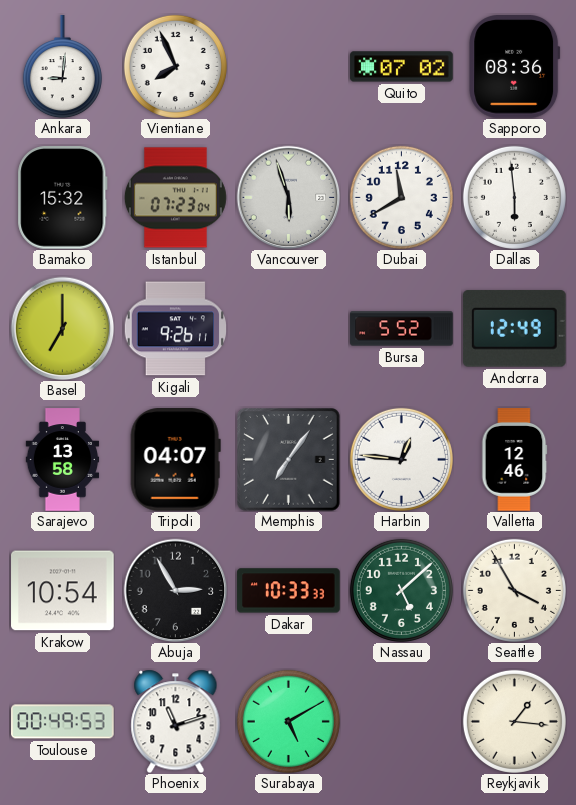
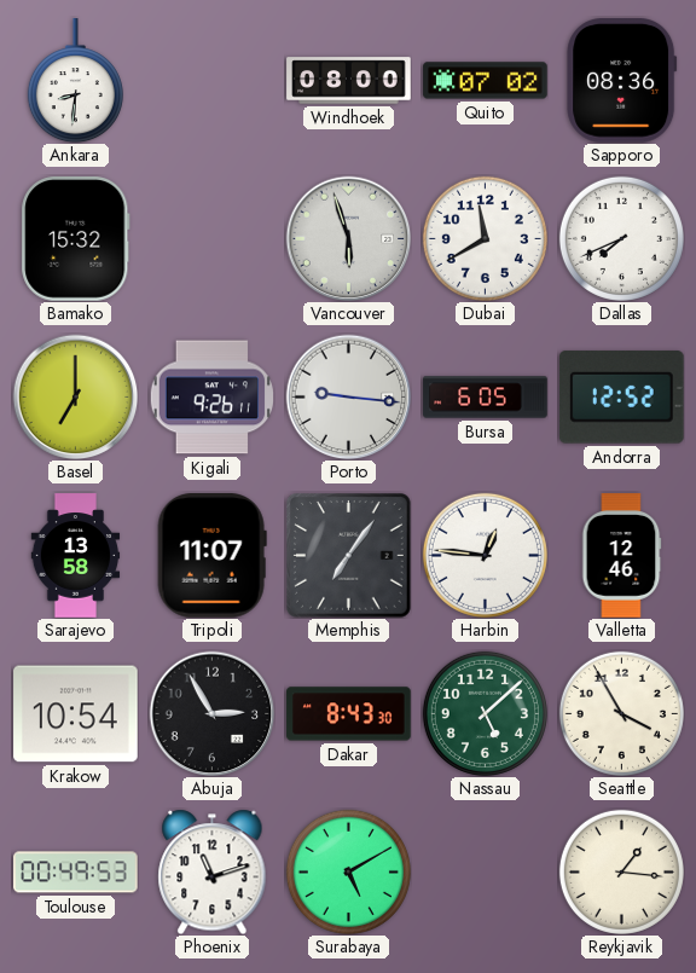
Ankara: 9:01 -> 8:31 (75, 81)
Vientiane: 7:56 -> none (175, 66)
Windhoek: none -> 08:00 (349, 81)
Istanbul: 07:23 -> none (175, 198)
Dallas: 5:59 -> 7:41 (621, 238)
Porto: none -> 9:16 (348, 396)
Bursa: 5:52 -> 6:05 (486, 398)
Andorra: 12:49 -> 12:52 (621, 398)
Tripoli: 04:07 -> 11:07 (211, 556)
Dakar: 10:33 -> 8:43 (349, 714)
